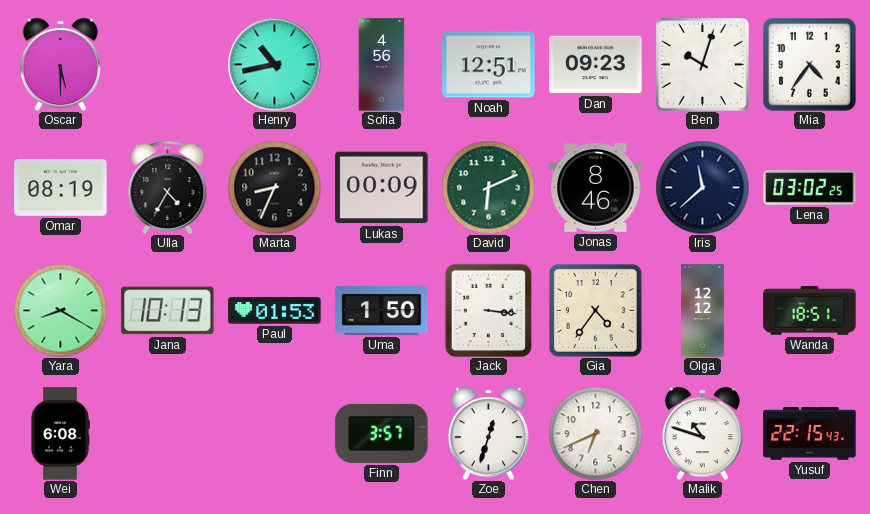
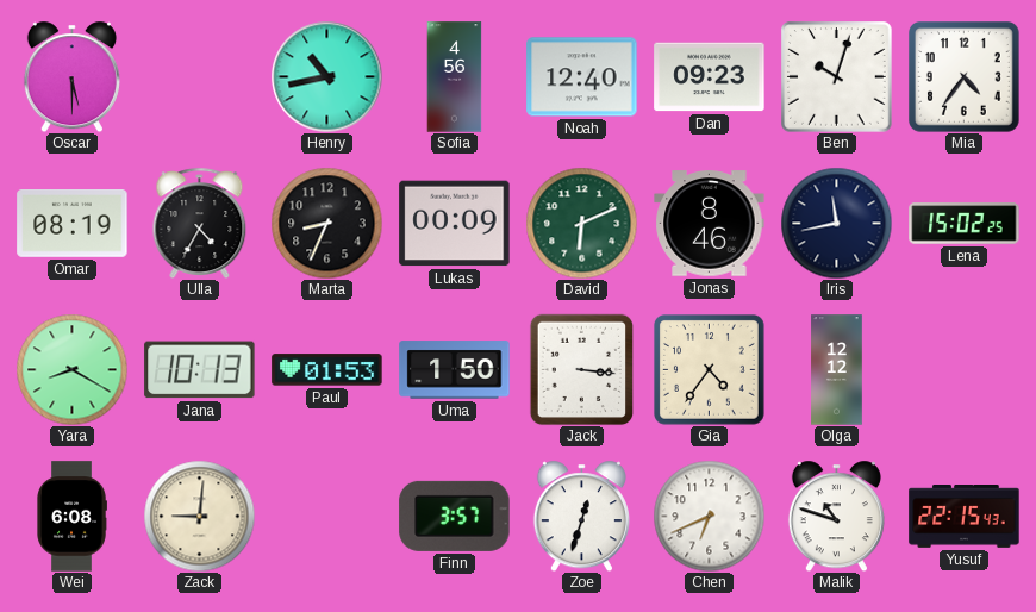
Noah: 12:51 -> 12:40 (582, 77)
Iris: 11:38 -> 11:43 (836, 223)
Lena: 03:02 -> 15:02 (965, 224)
Wanda: 18:51 -> none (810, 311)
Zack: none -> 9:01 (199, 516)
